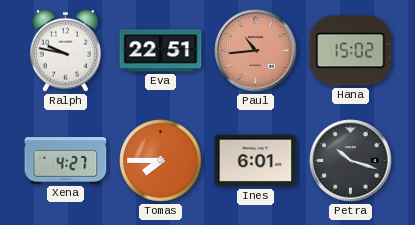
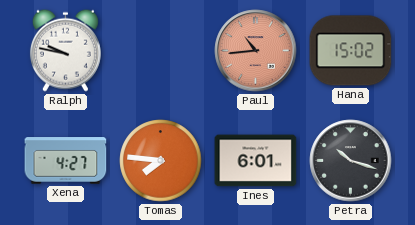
Eva: 22:51 -> none (161, 51)
Tomas: 7:45 -> 7:46 (161, 161)
